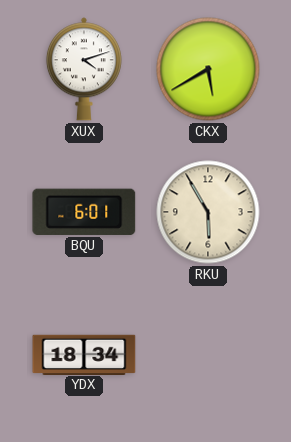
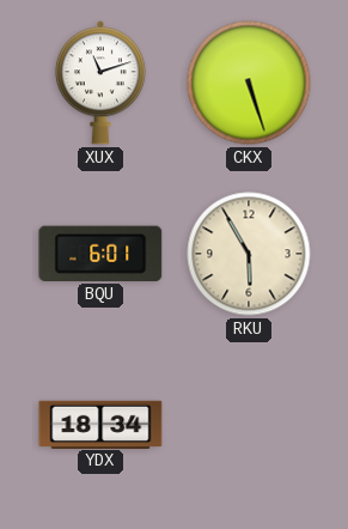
XUX: 4:12 -> 11:12 (100, 83)
CKX: 5:40 -> 5:27 (249, 83)
